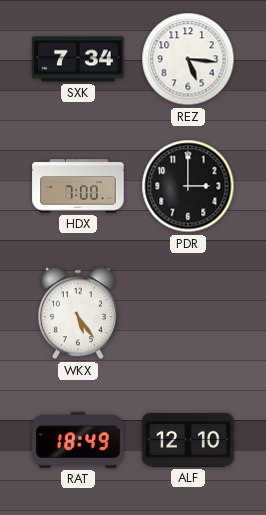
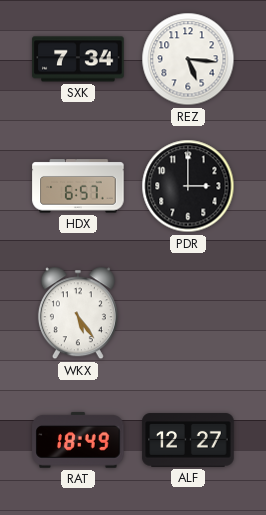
HDX: 7:00 -> 6:57 (78, 186)
ALF: 12:10 -> 12:27 (188, 440)
